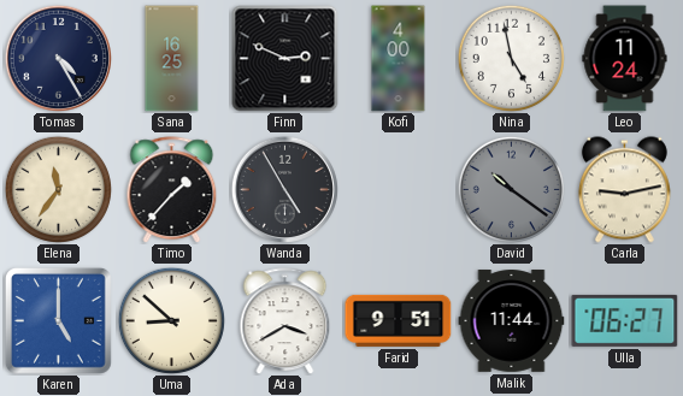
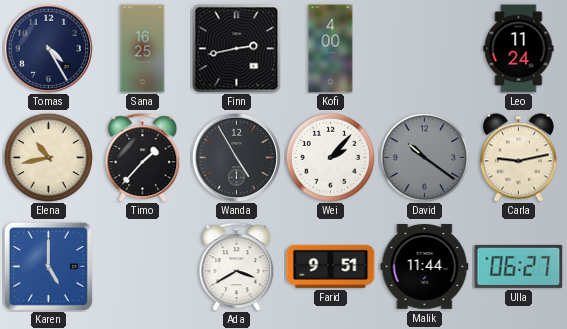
Finn: 2:49 -> 2:43 (237, 49)
Nina: 4:58 -> none (511, 58)
Elena: 11:36 -> 10:43 (48, 157)
Wei: none -> 2:07 (330, 157)
Uma: 8:52 -> none (171, 320)
